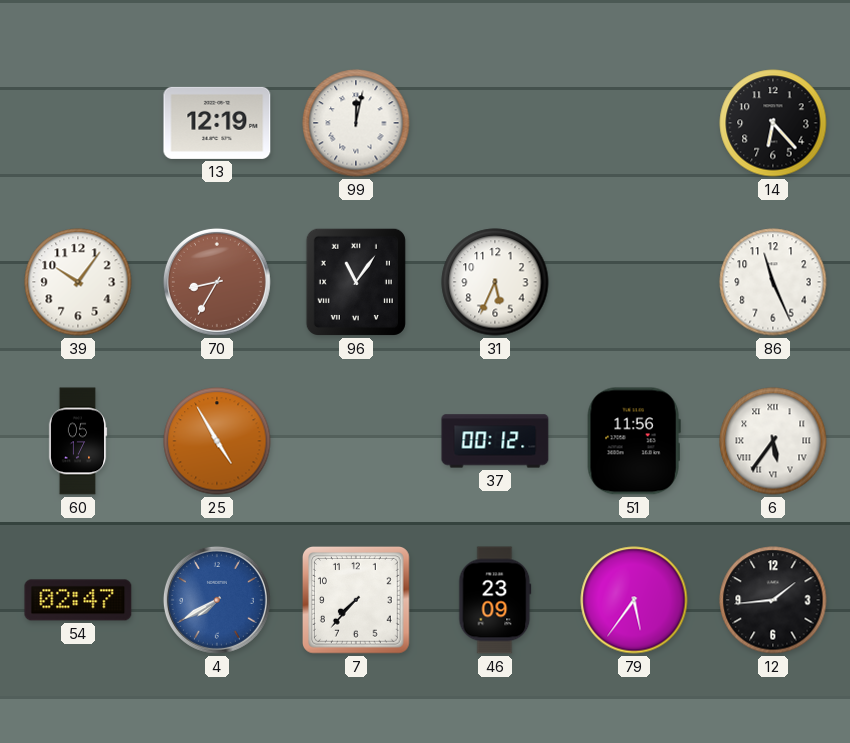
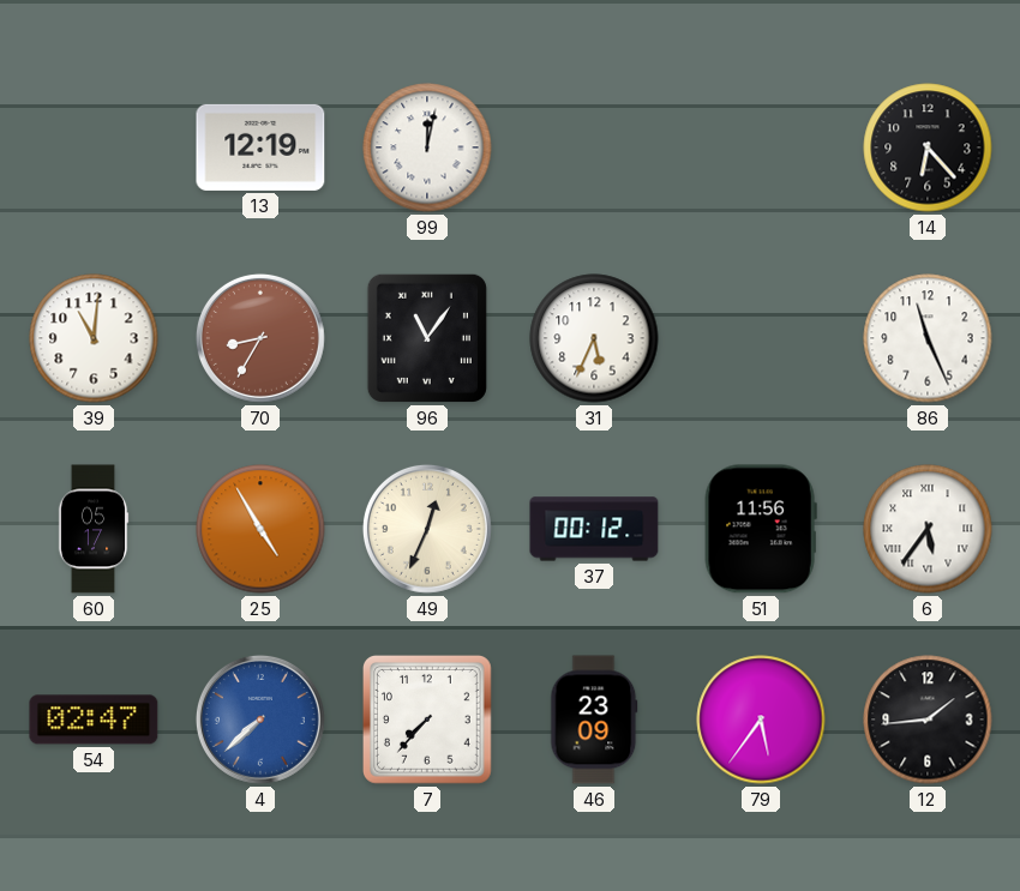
39: 10:06 -> 11:01 (94, 338)
49: none -> 12:34 (427, 529)
4: 7:40 -> 7:38 (260, 720)
